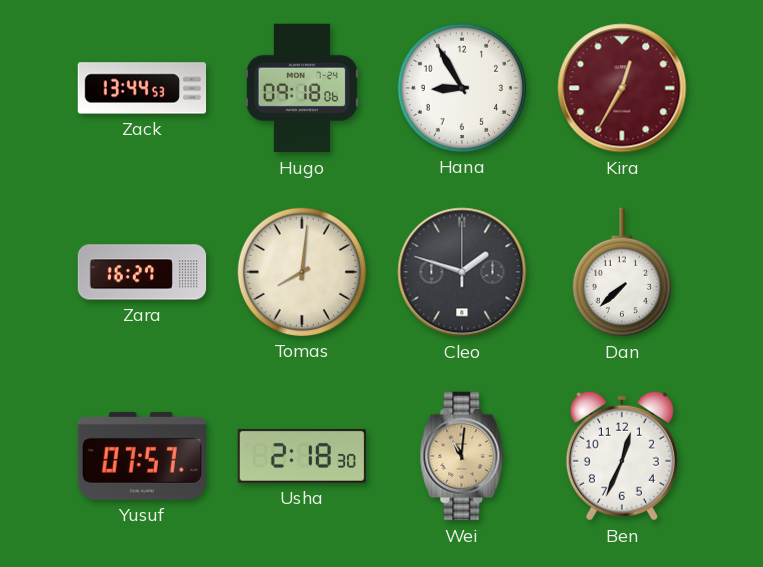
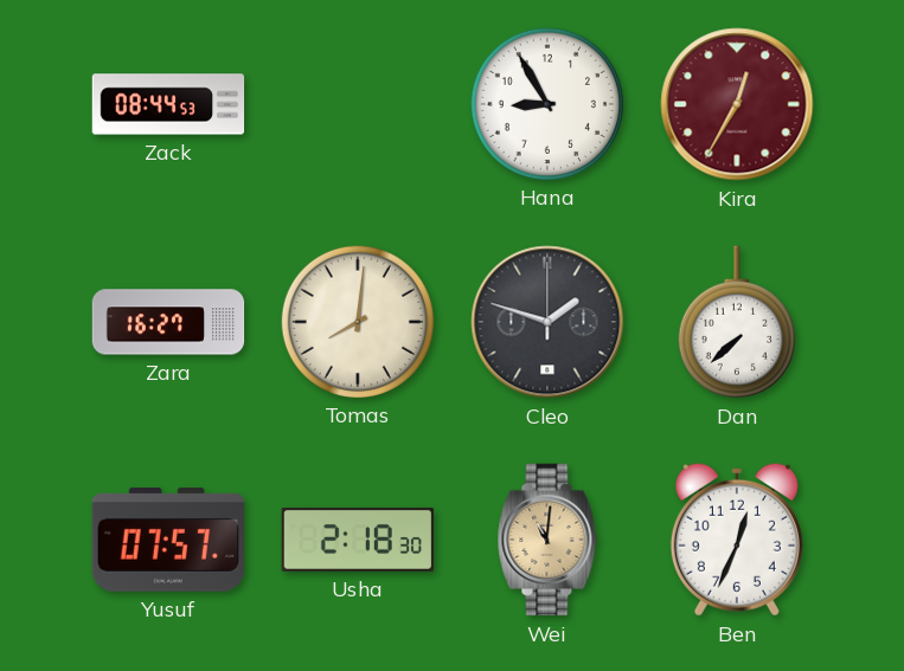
Zack: 13:44 -> 08:44 (168, 104)
Hugo: 09:18 -> none (302, 88)
